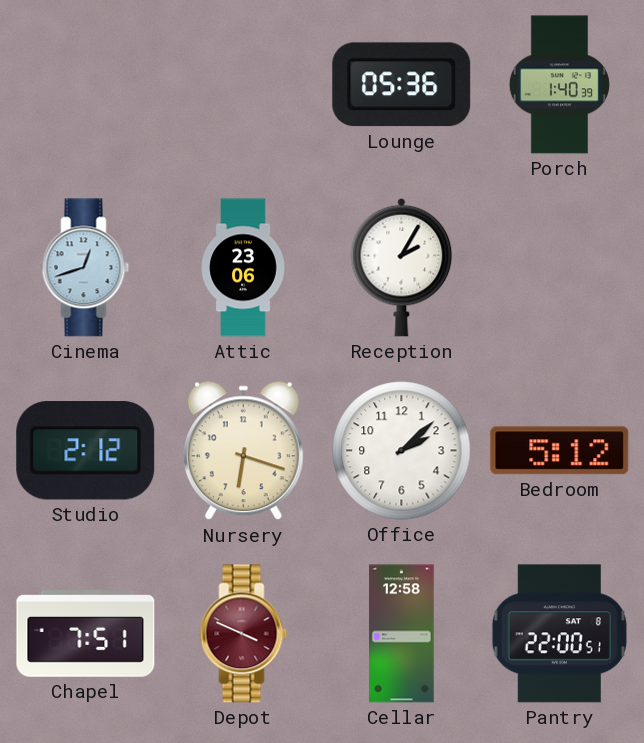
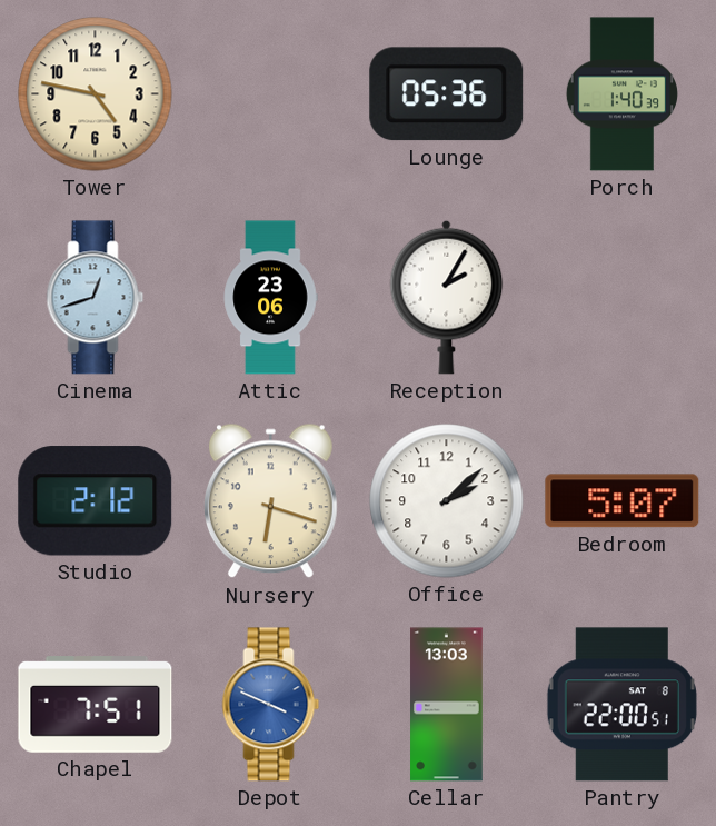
Tower: none -> 4:47 (96, 94)
Bedroom: 5:12 -> 5:07 (623, 501)
Depot dial: burgundy -> blue (271, 705)
Cellar: 12:58 -> 13:03 (447, 705)
